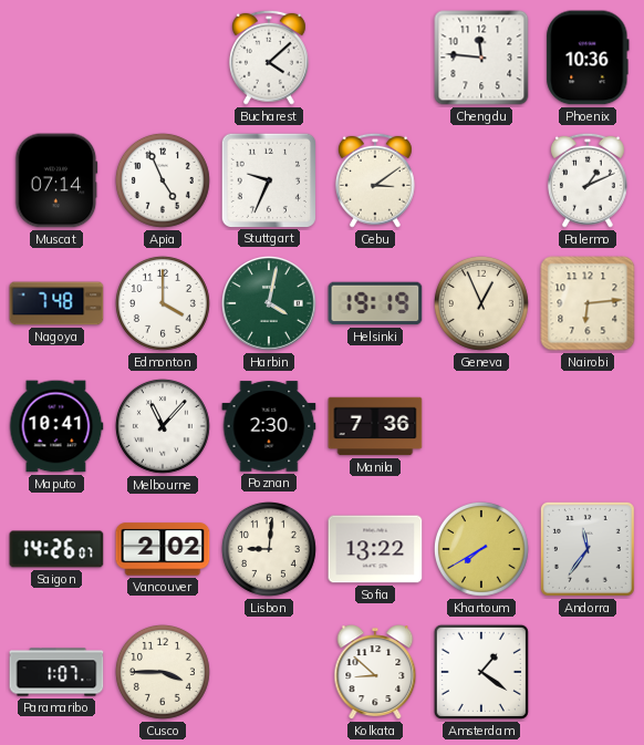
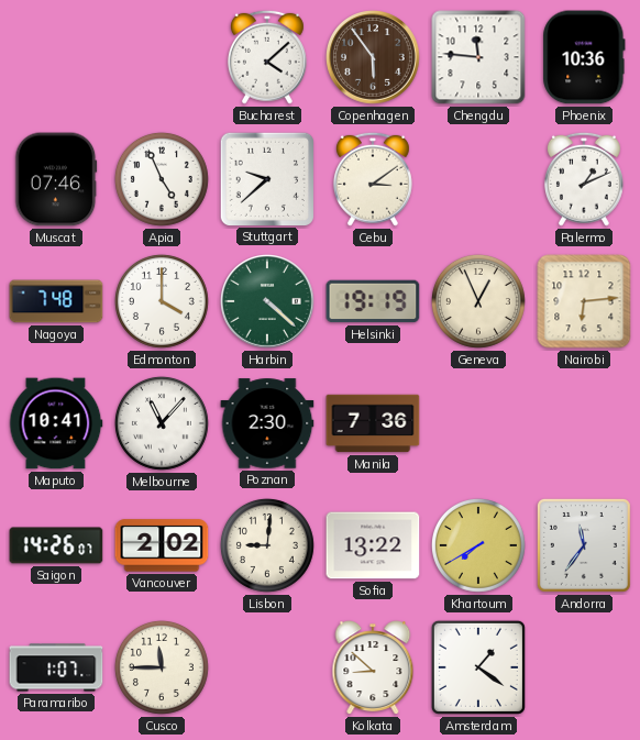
Copenhagen: none -> 5:54 (374, 58)
Muscat: 07:14 -> 07:46 (56, 179)
Stuttgart: 9:34 -> 9:38 (266, 178)
Harbin: 4:02 -> 4:22 (268, 302)
Cusco: 3:45 -> 11:45 (162, 667)
